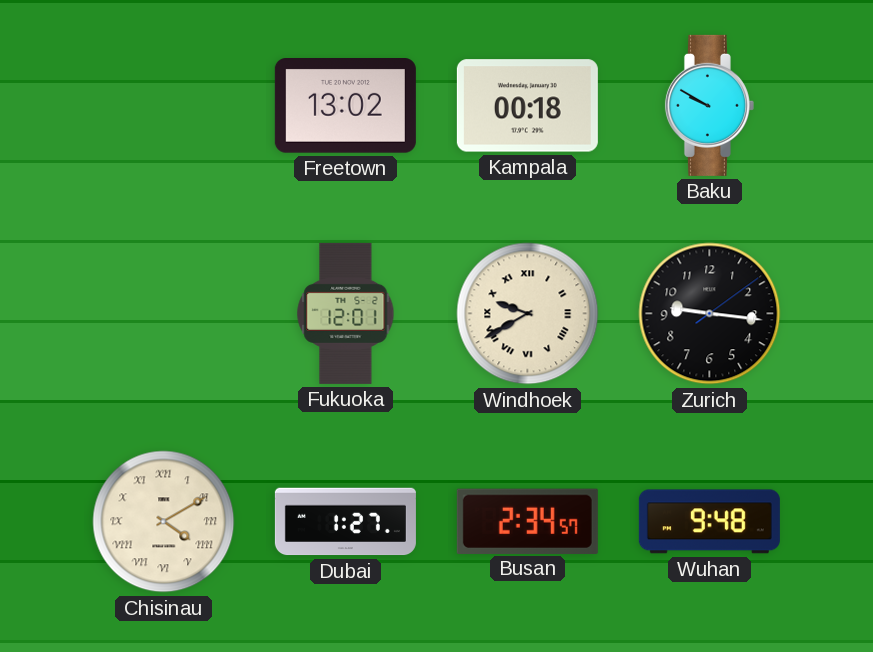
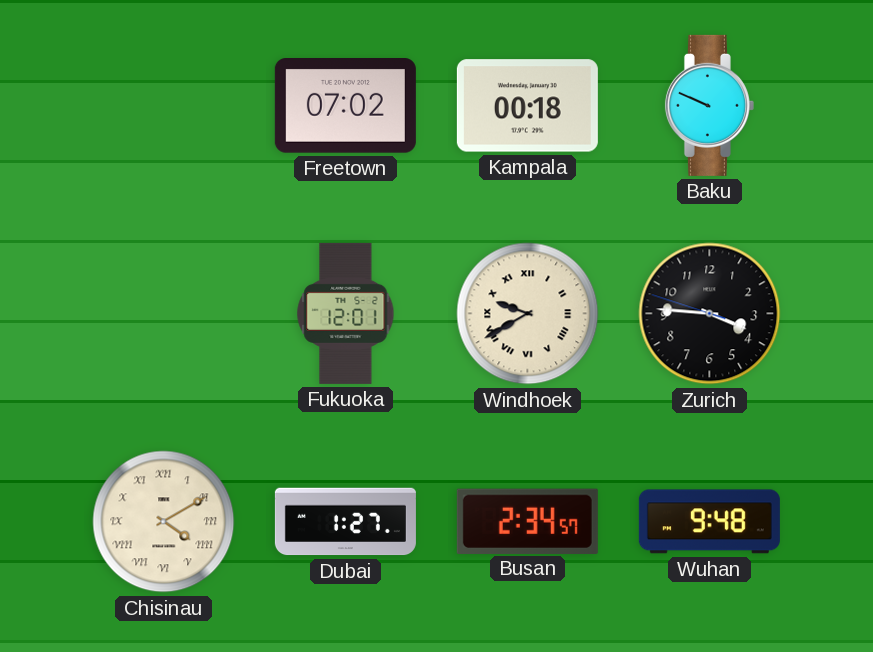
Freetown: 13:02 -> 07:02 (345, 106)
Baku: 9:50 -> 9:49 (709, 105)
Zurich: 9:16 -> 3:45 (710, 314)
